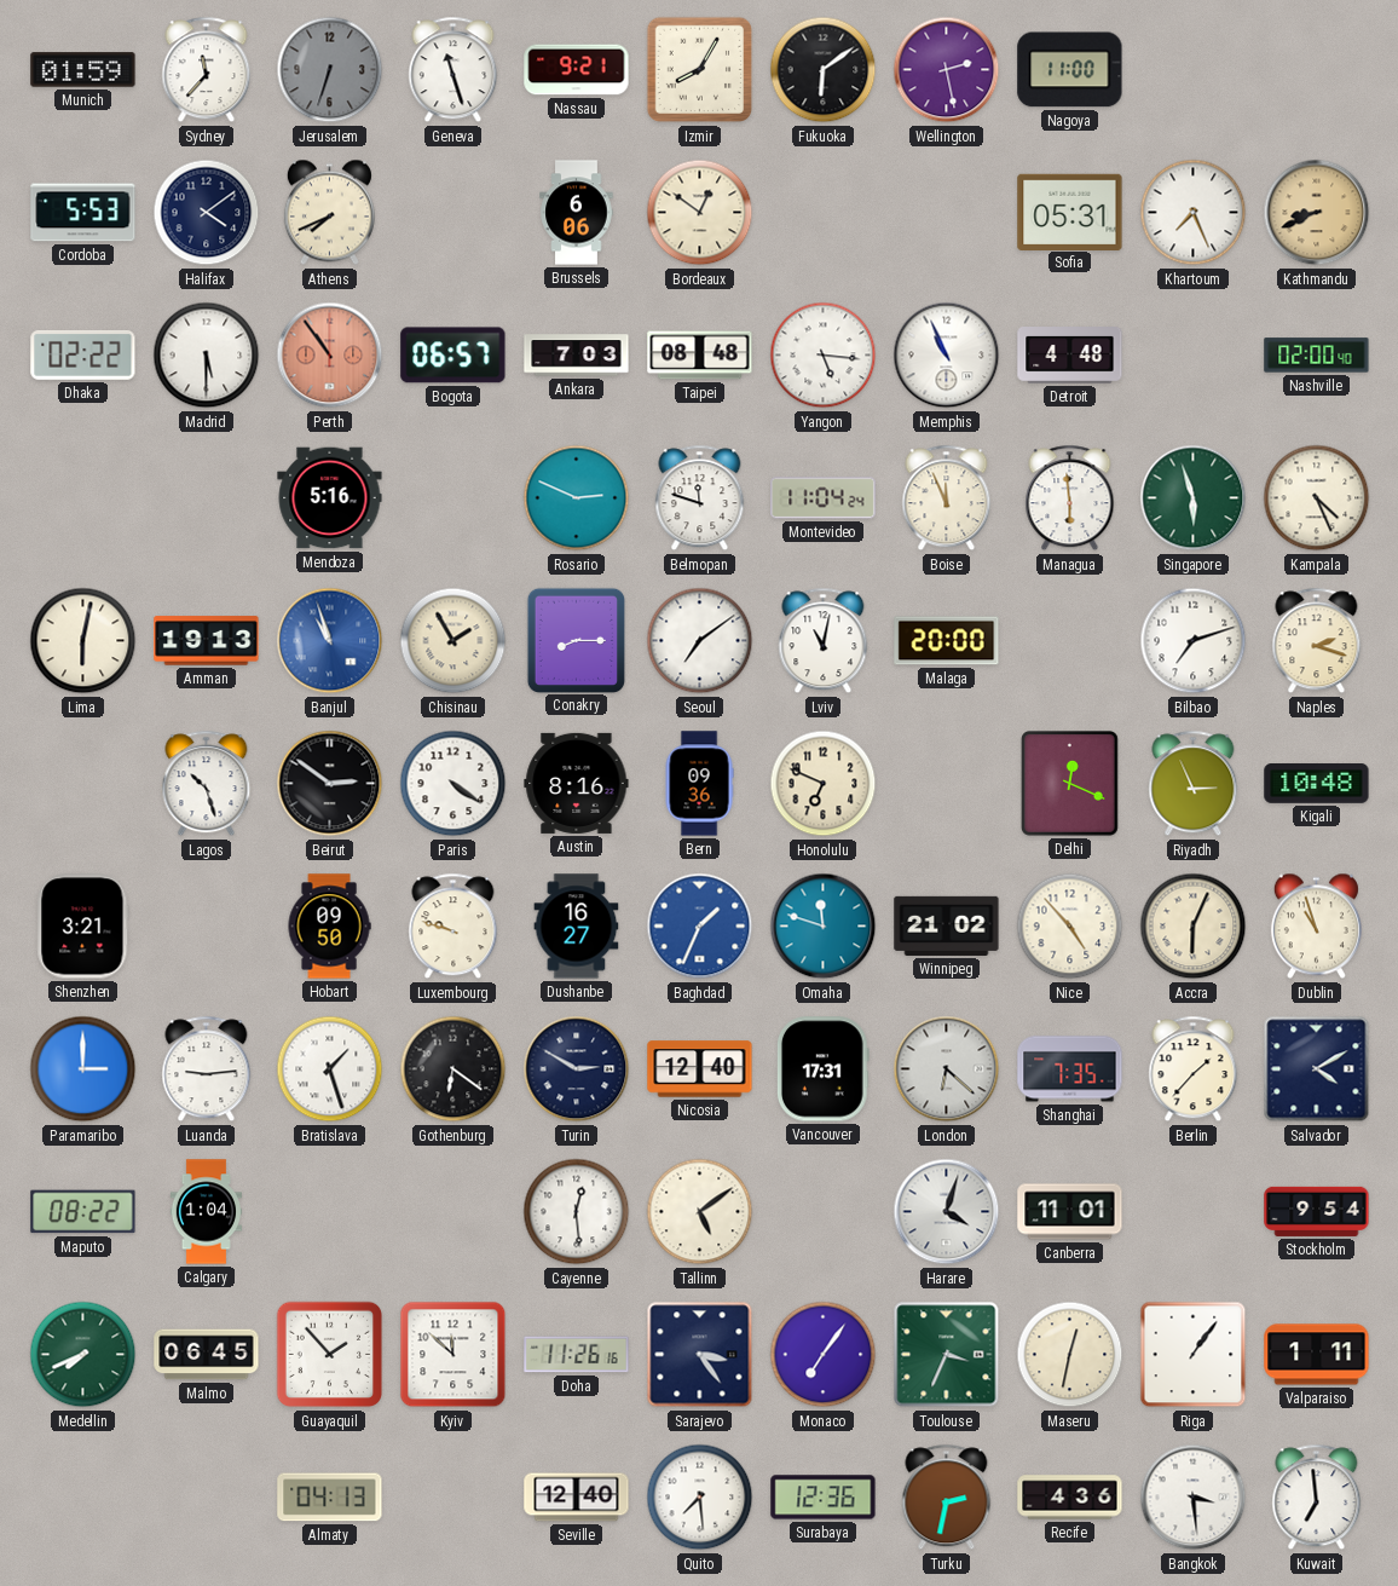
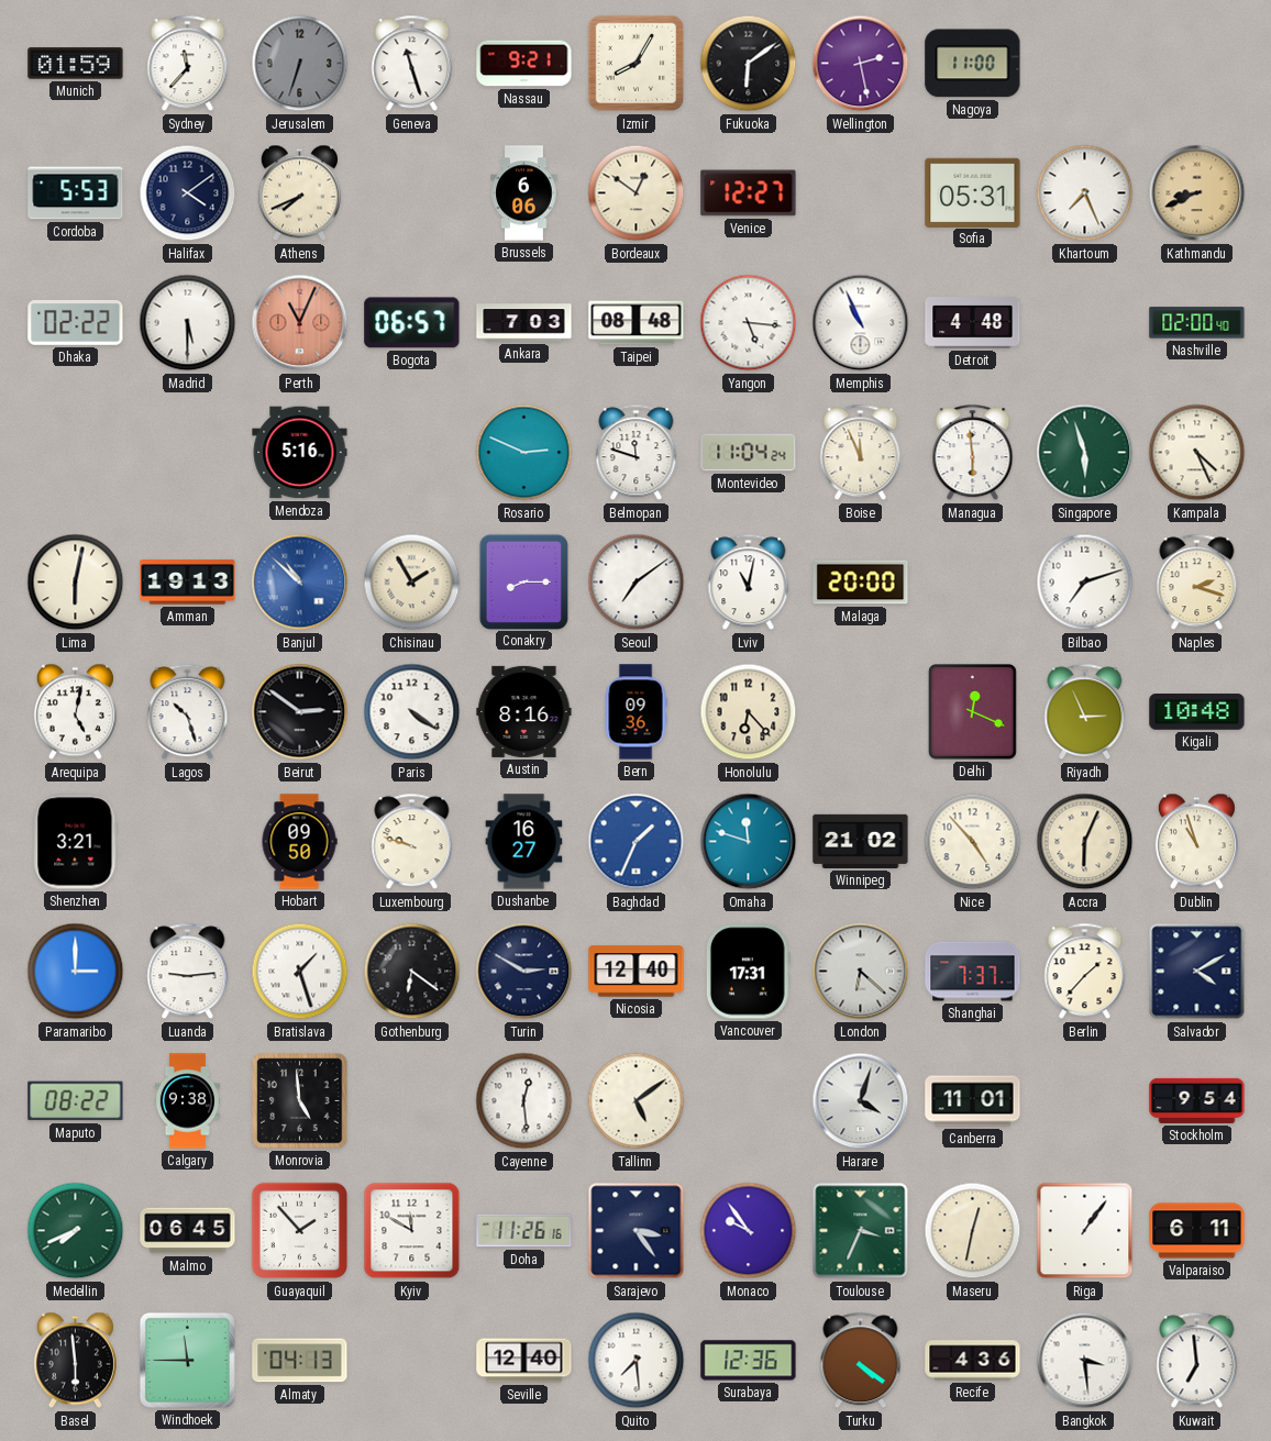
Venice: none -> 12:27 (749, 193)
Perth: 10:54 -> 11:04 (300, 323)
Banjul: 10:57 -> 10:52 (300, 583)
Arequipa: none -> 5:02 (75, 712)
Honolulu: 6:49 -> 6:23 (749, 712)
Shanghai: 7:35 -> 7:37 (973, 972)
Calgary: 1:04 -> 9:38 (187, 1101)
Monrovia: none -> 4:59 (300, 1101)
Kyiv: 11:52 -> 11:50 (412, 1231)
Monaco: 7:06 -> 9:54 (749, 1231)
Valparaiso: 1:11 -> 6:11 (1197, 1231)
Basel: none -> 5:59 (75, 1361)
Windhoek: none -> 11:45 (187, 1360)
Turku: 2:32 -> 4:21 (861, 1361)
